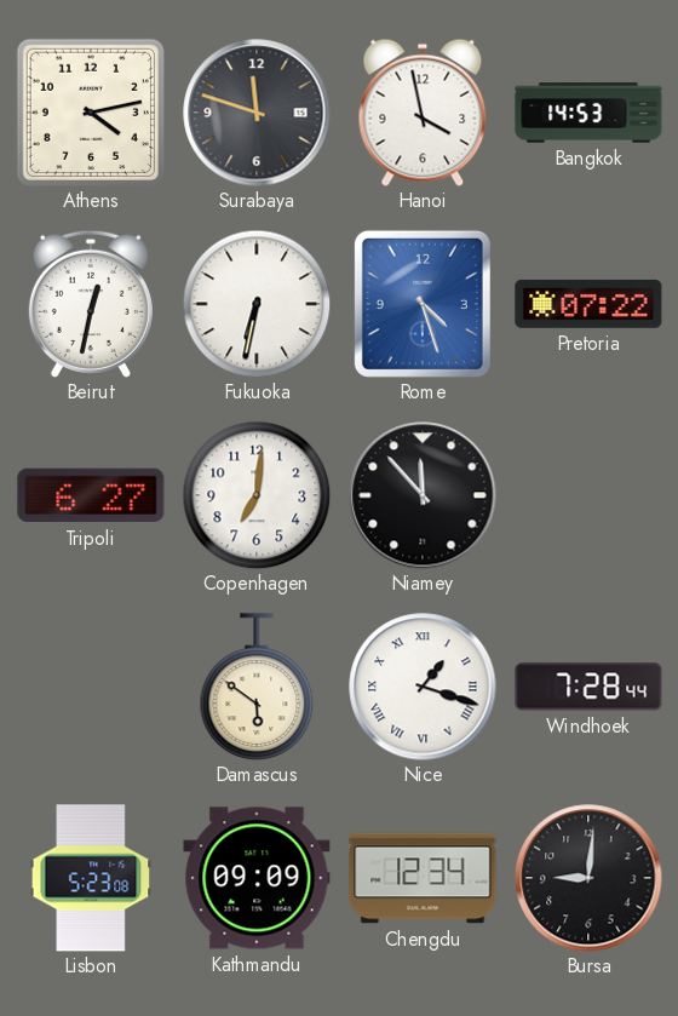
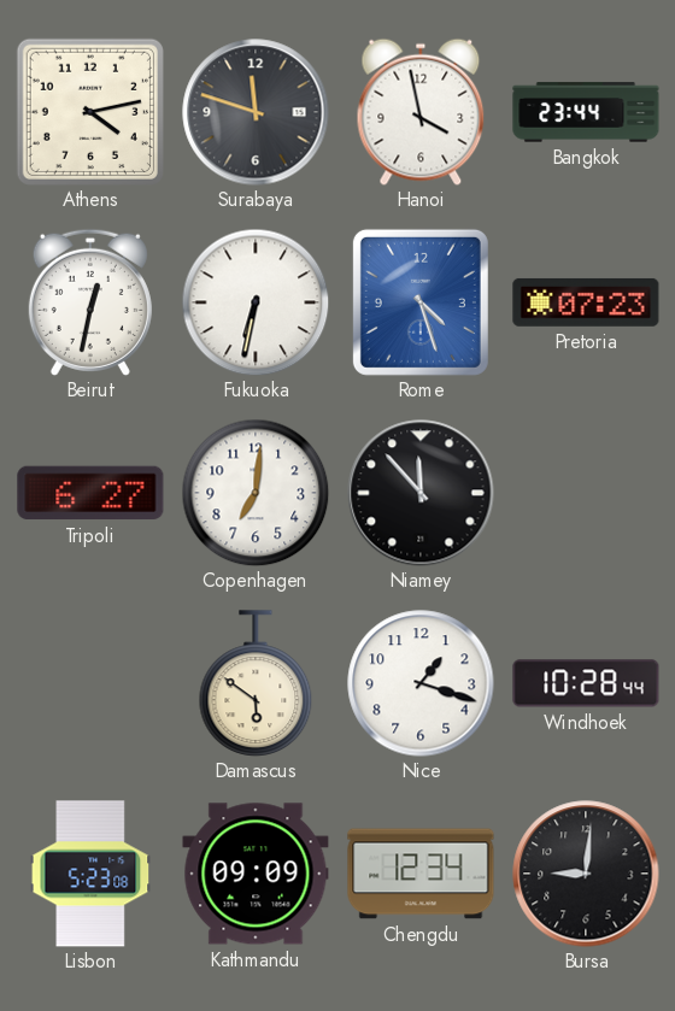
Bangkok: 14:53 -> 23:44 (586, 112)
Pretoria: 07:22 -> 07:23 (586, 302)
Nice numerals: Roman -> Arabic (421, 683)
Windhoek: 7:28 -> 10:28 (586, 683)
